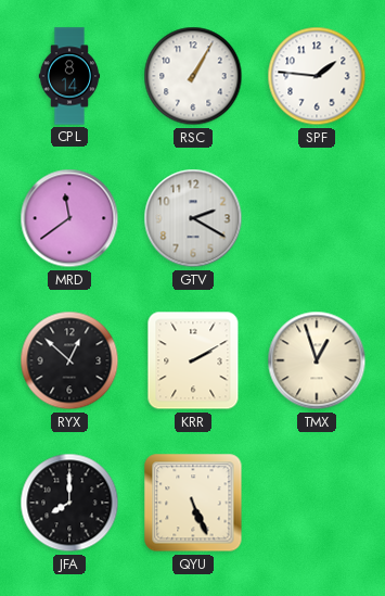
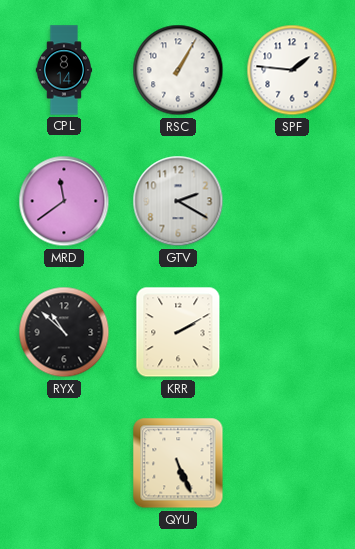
RYX: 12:52 -> 10:52 (64, 332)
TMX: 12:57 -> none (317, 360)
JFA: 8:00 -> none (69, 503)
